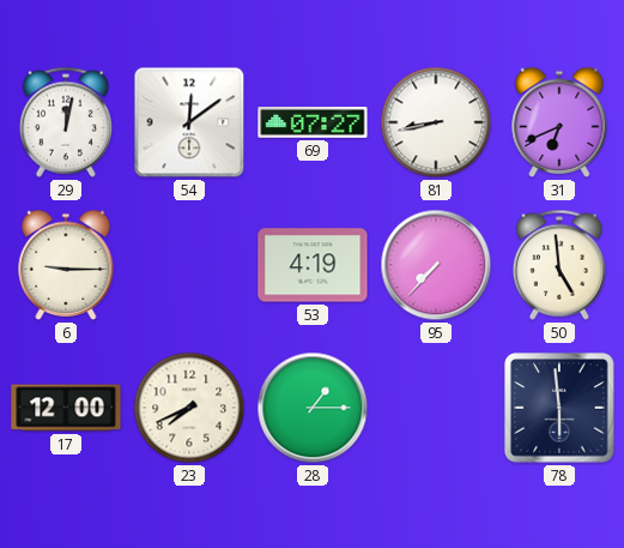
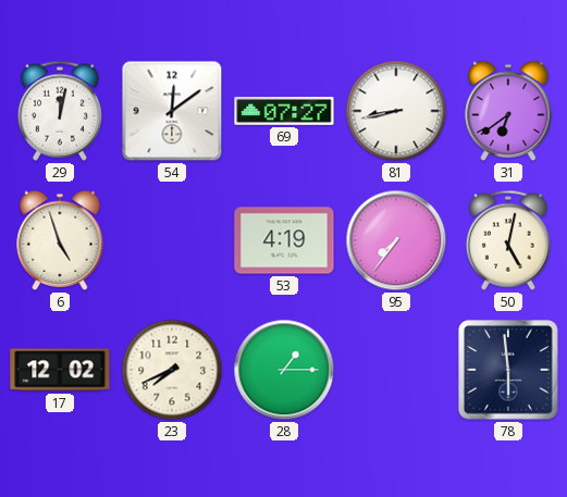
31: 6:41 -> 6:39 (508, 111)
6: 9:15 -> 4:57 (60, 240)
95: 7:37 -> 7:36 (396, 240)
50: 4:59 -> 5:02 (508, 240)
17: 12:00 -> 12:02 (60, 370)
